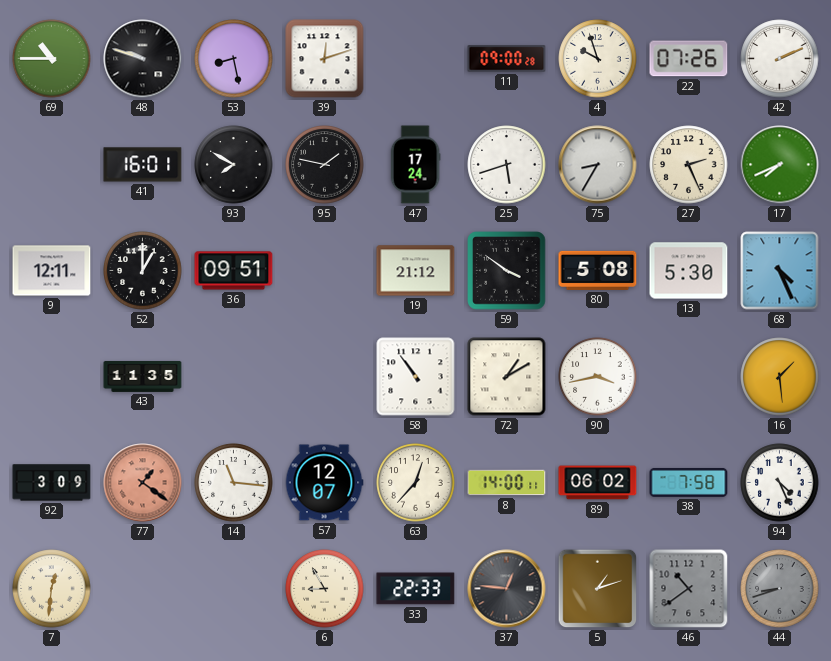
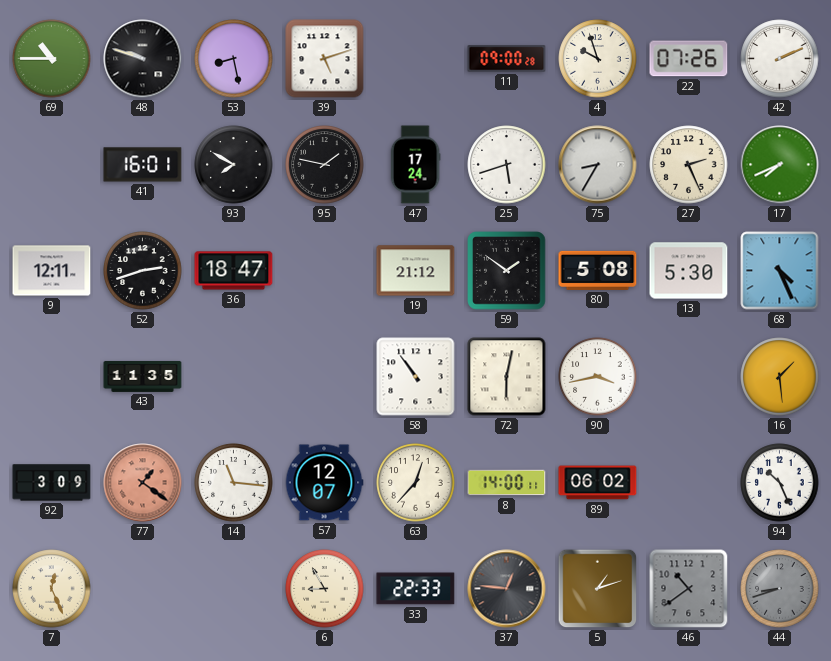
39: 12:12 -> 5:12 (325, 59)
52: 1:00 -> 2:42 (143, 271)
36: 09:51 -> 18:47 (234, 271)
59: 3:51 -> 1:51 (507, 271)
72: 1:10 -> 6:02 (507, 377)
38: 7:58 -> none (689, 482)
94: 4:26 -> 10:26 (780, 483)
7: 12:31 -> 12:26 (52, 589)
